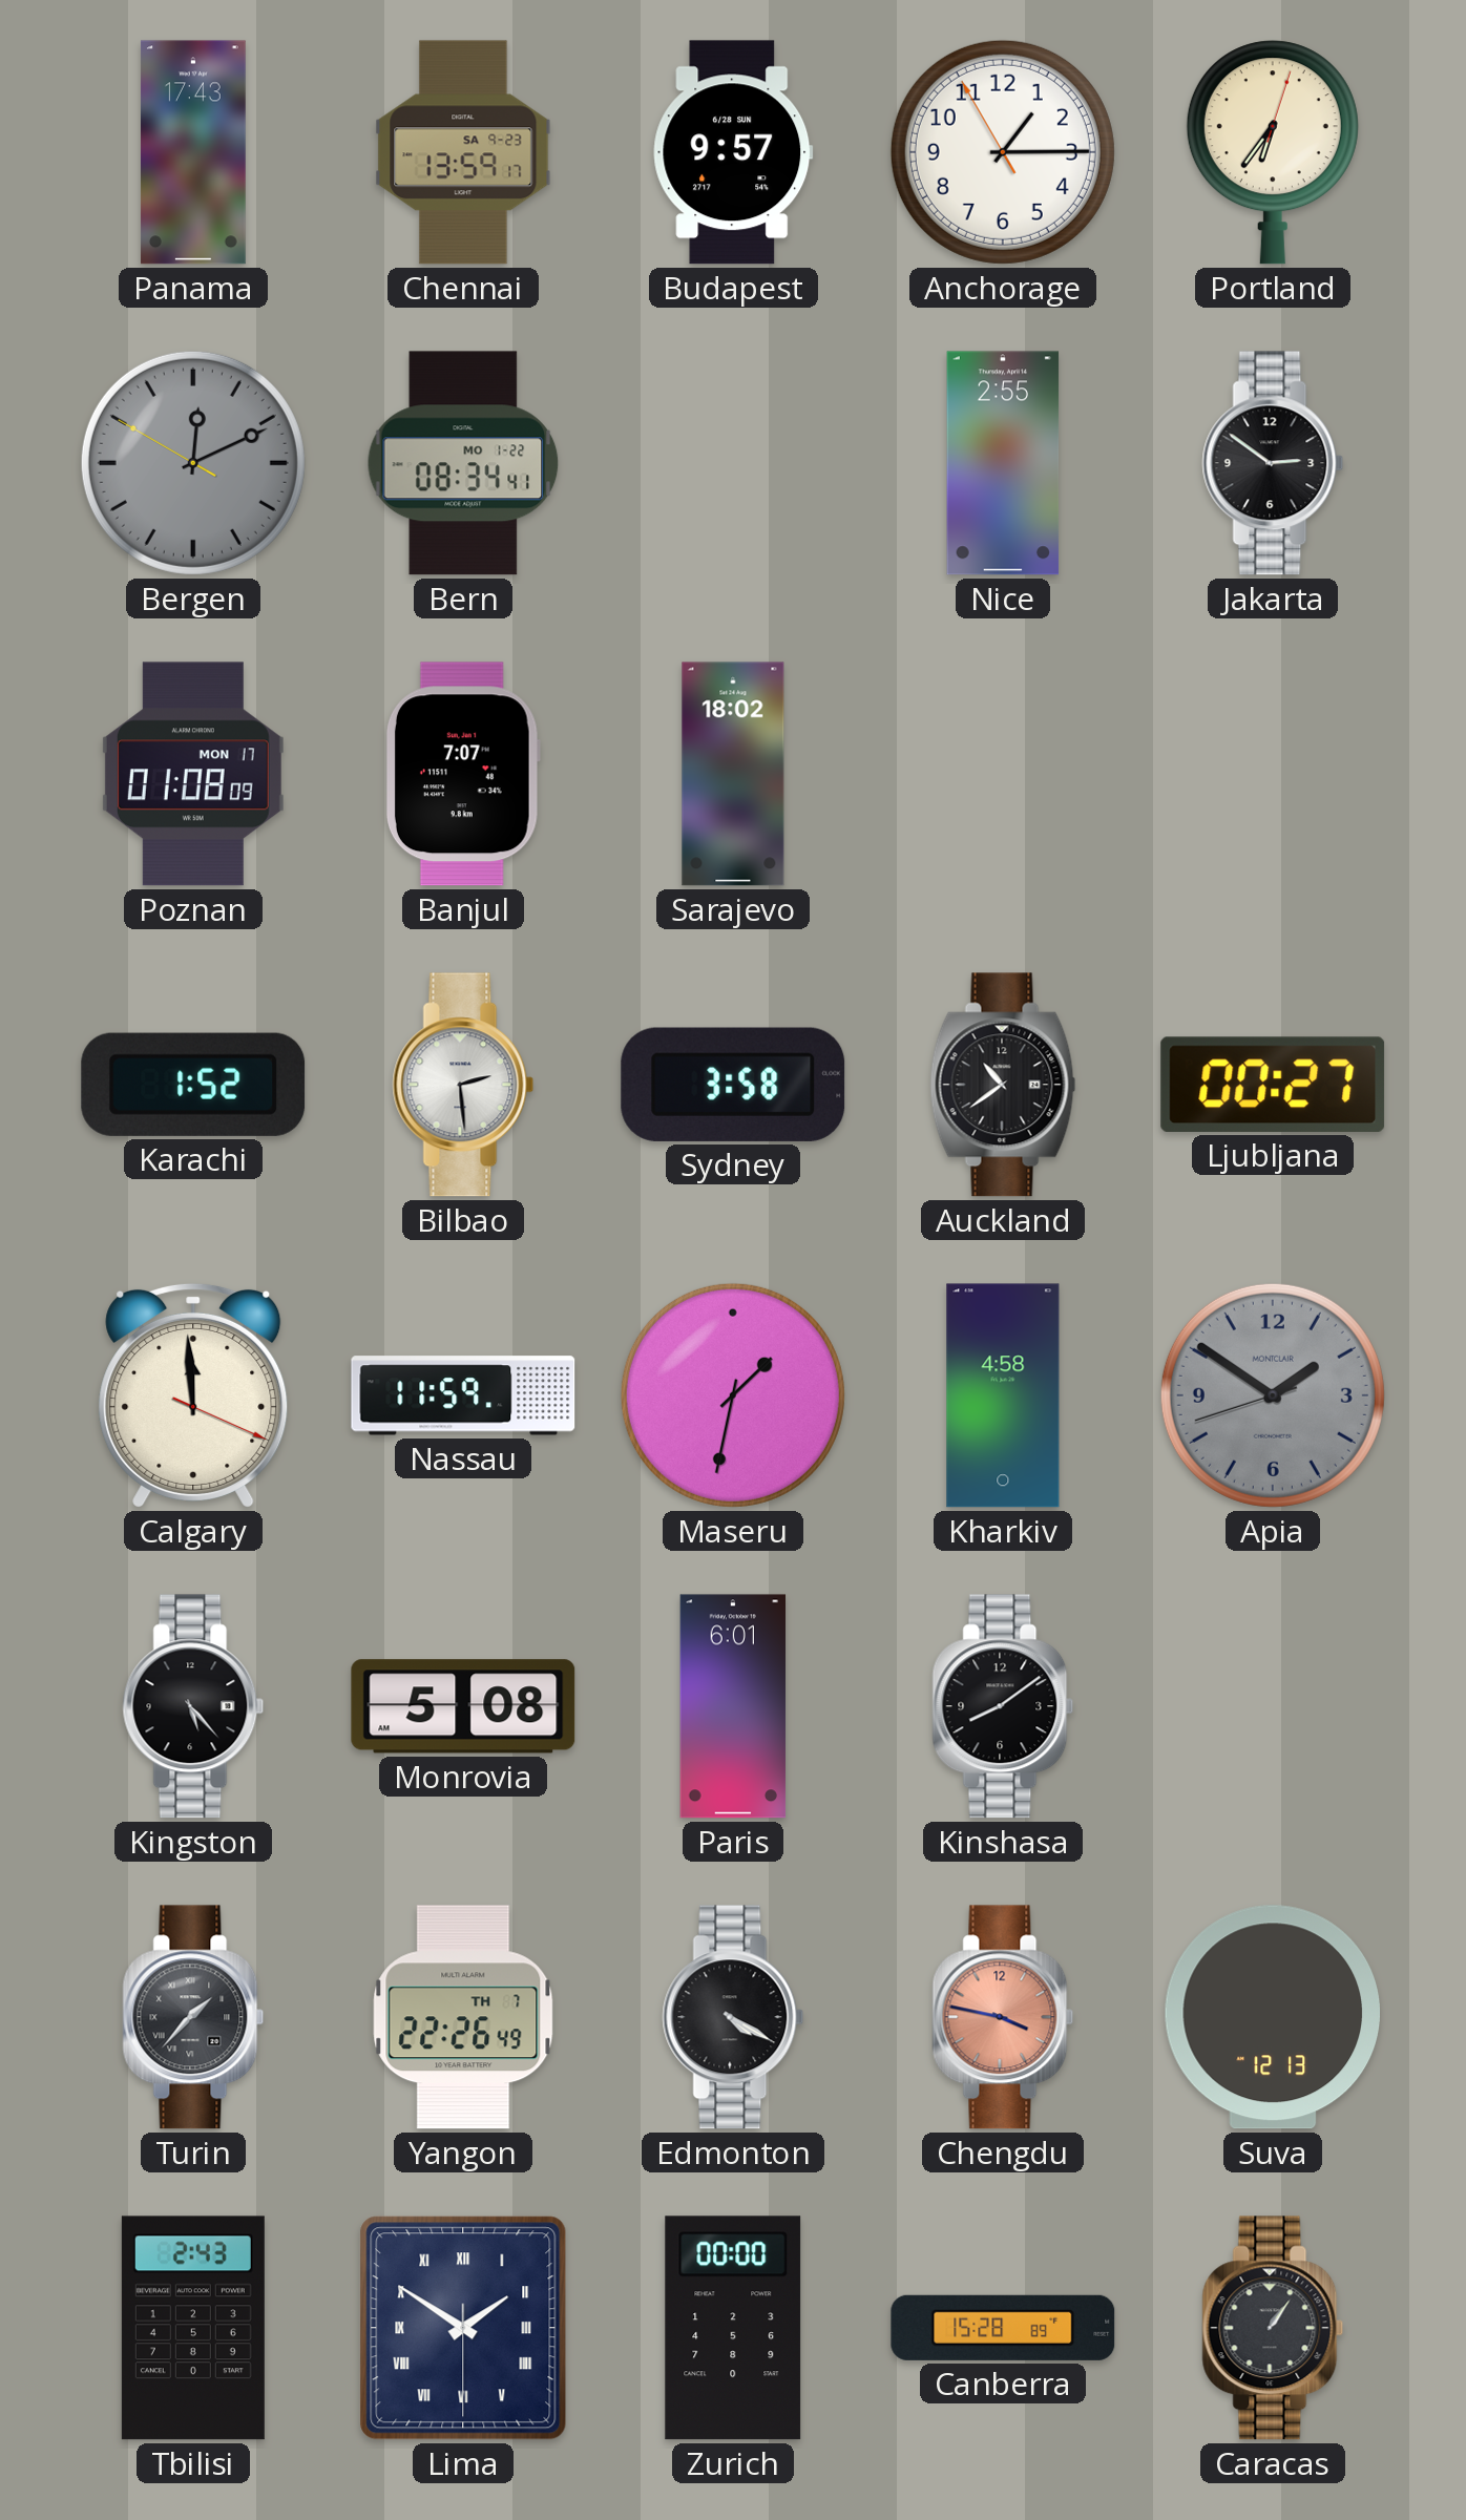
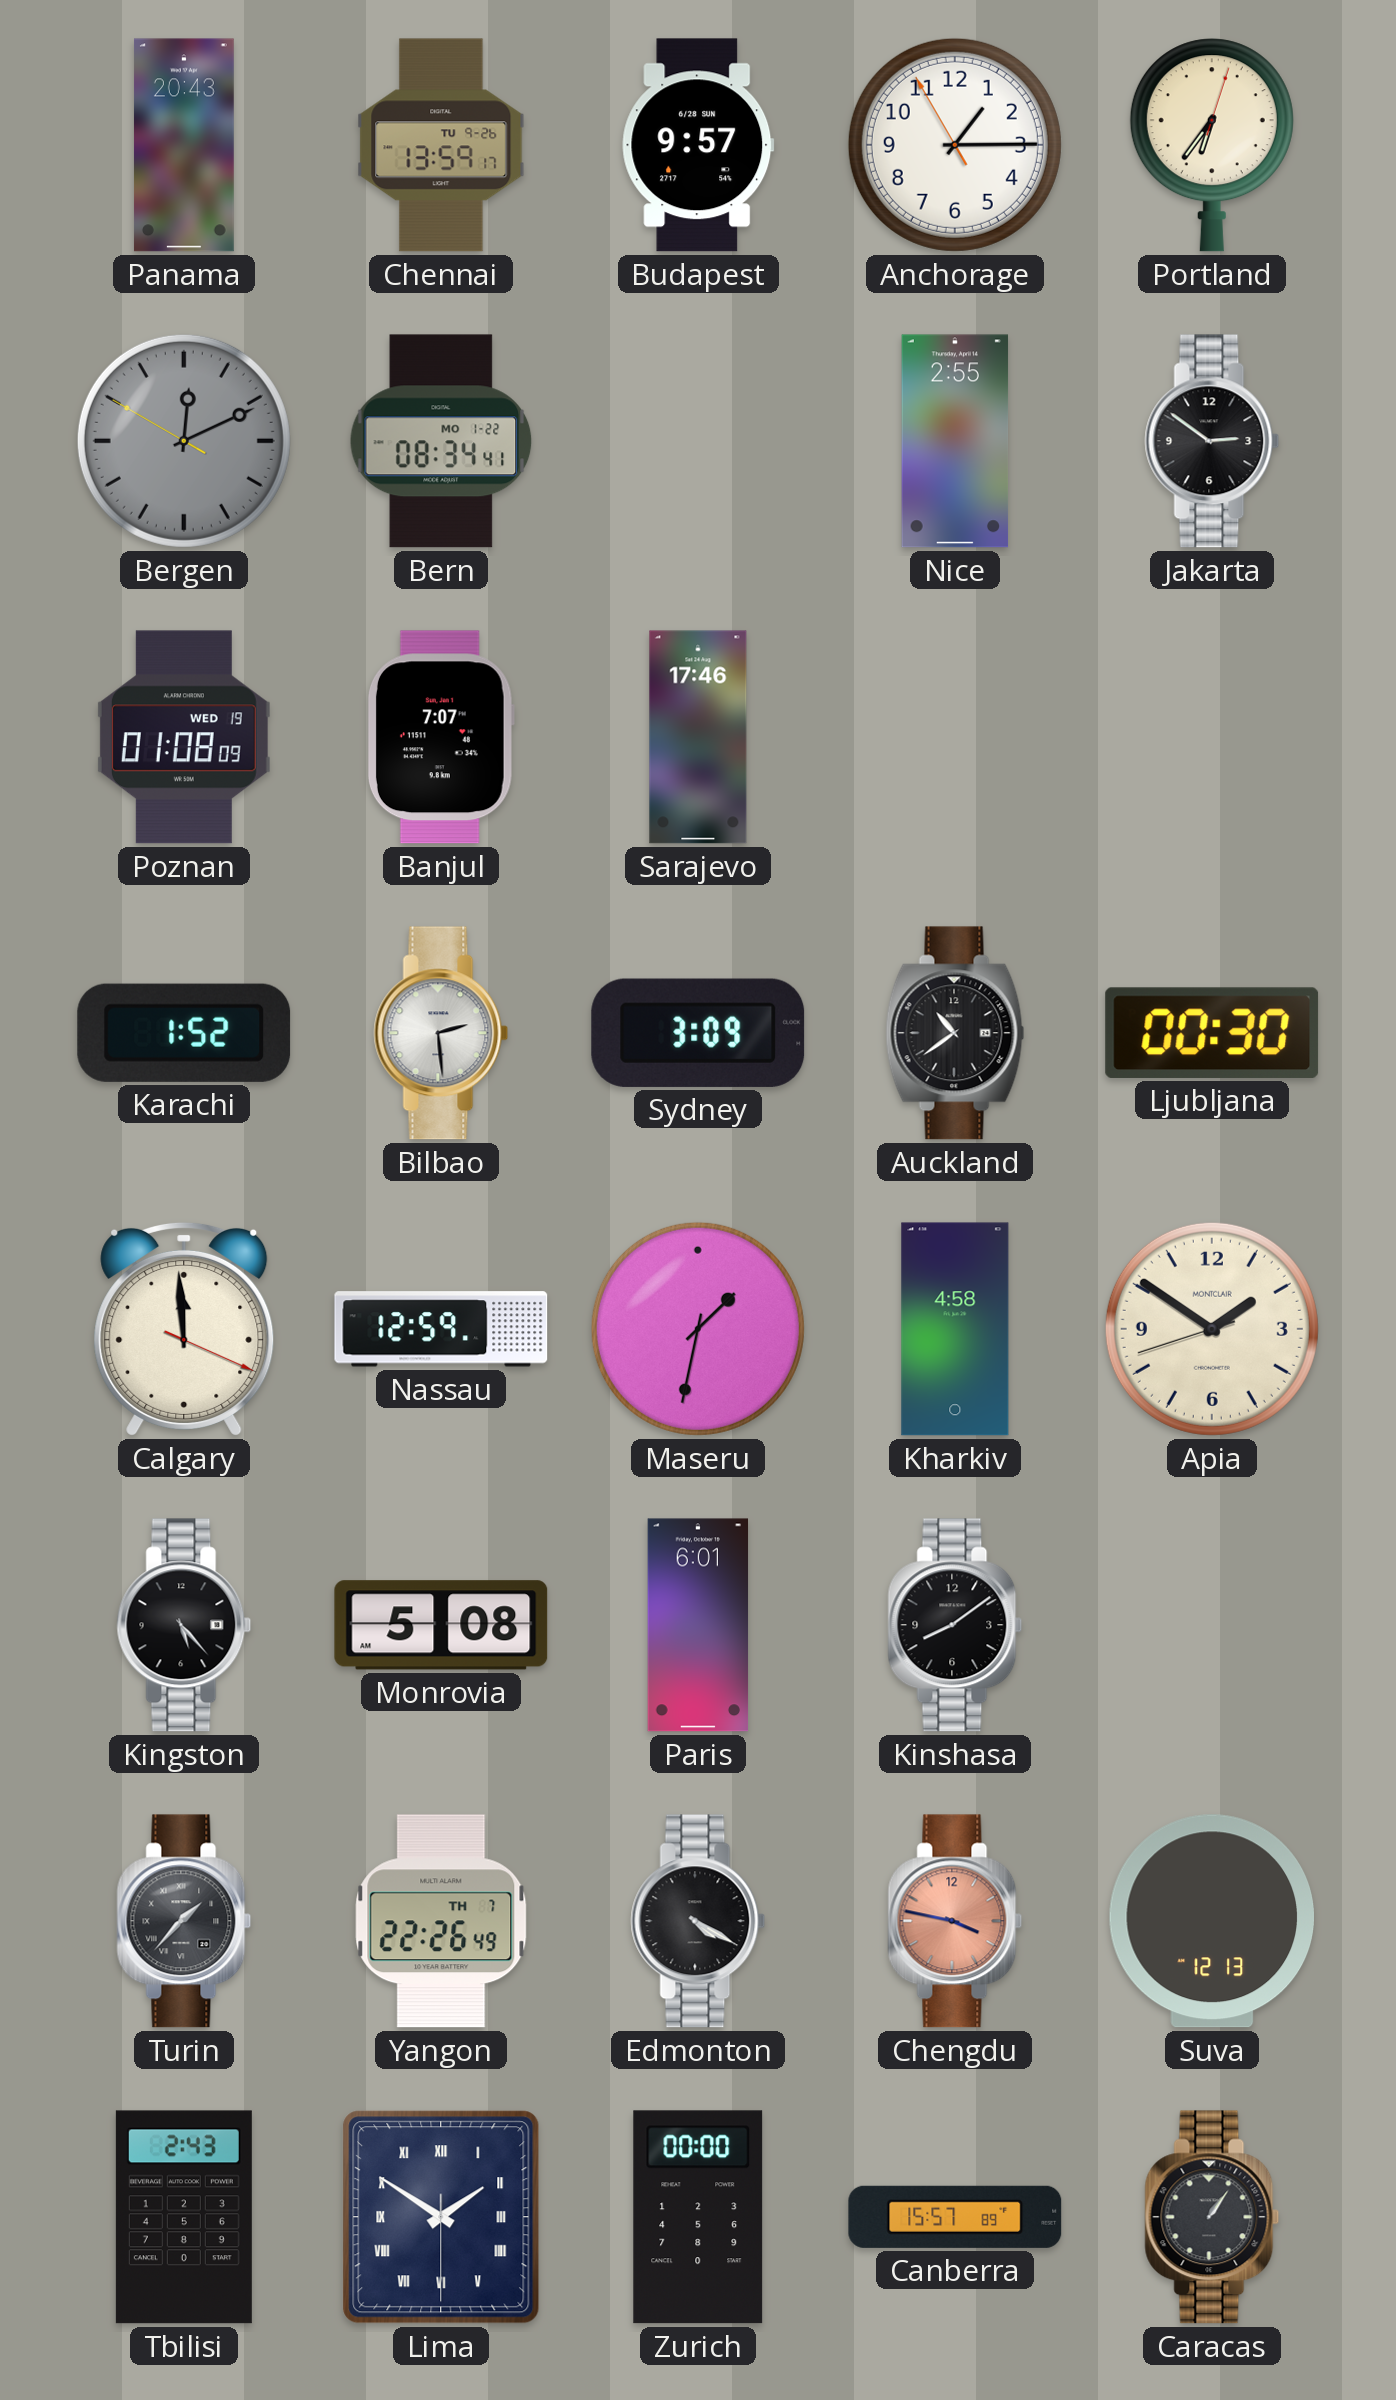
Panama: 17:43 -> 20:43 (184, 145)
Chennai date: SA 9-23 -> TU 9-26 (441, 145)
Poznan date: MON 17 -> WED 19 (184, 737)
Sarajevo: 18:02 -> 17:46 (698, 737)
Sydney: 3:58 -> 3:09 (698, 1033)
Ljubljana: 00:27 -> 00:30 (1212, 1033)
Nassau: 11:59 -> 12:59 (441, 1329)
Apia dial: grey -> cream (1212, 1329)
Canberra: 15:28 -> 15:57 (955, 2217)
